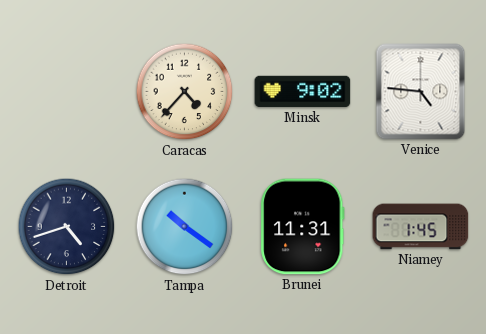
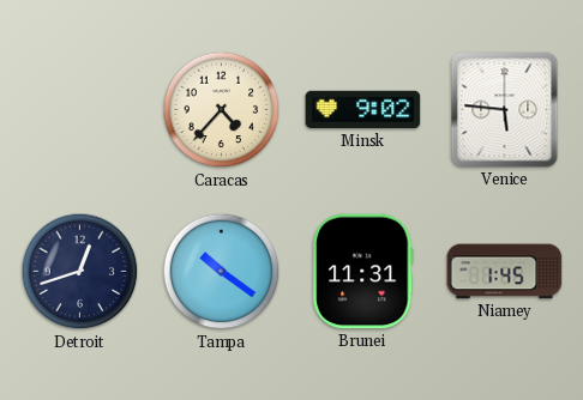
Venice: 4:46 -> 5:46 (505, 110)
Detroit: 4:42 -> 12:42 (80, 272)
